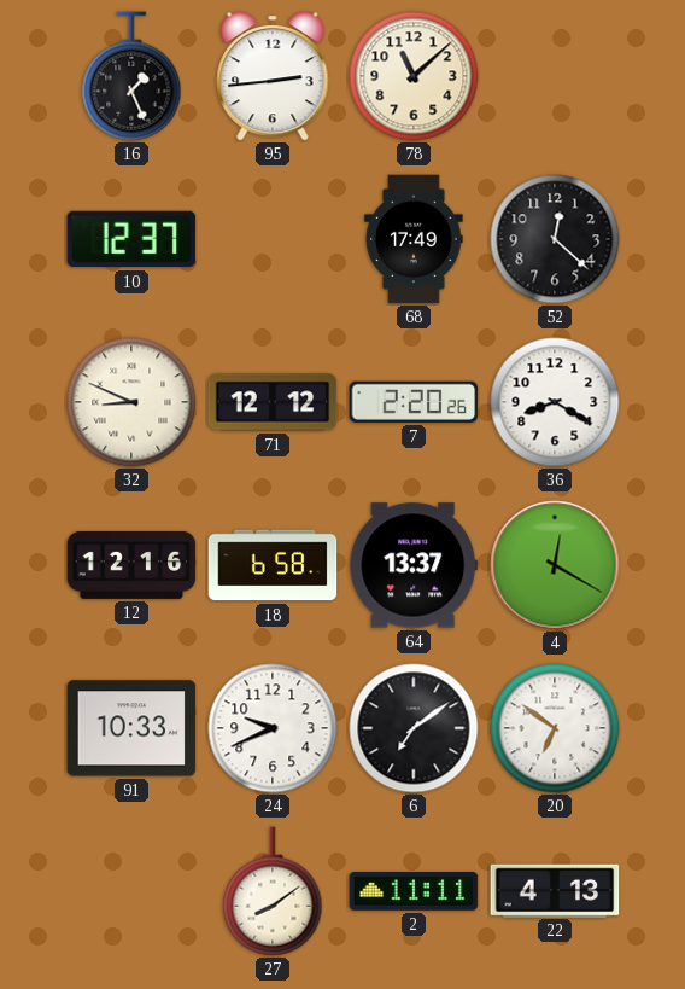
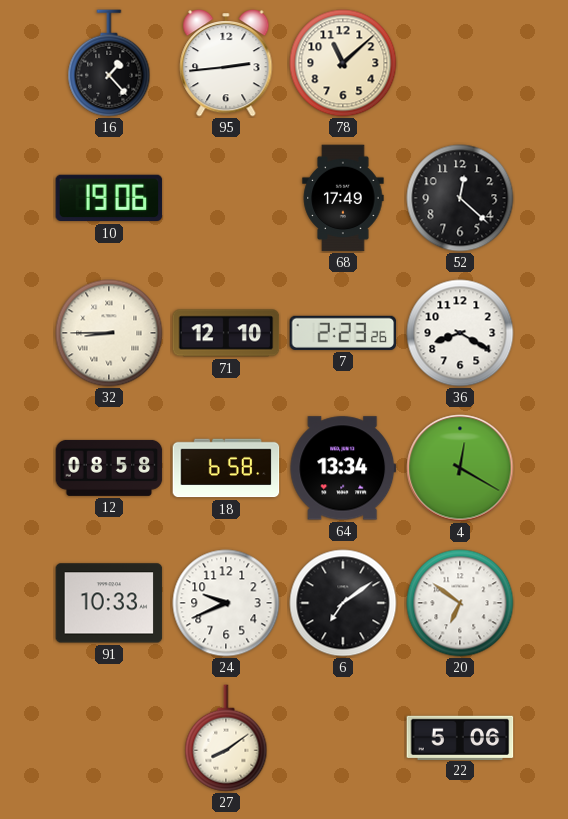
16: 1:26 -> 1:23 (109, 63)
10: 12:37 -> 19:06 (109, 198)
32: 8:49 -> 8:45 (109, 333)
71: 12:12 -> 12:10 (226, 333)
7: 2:20 -> 2:23 (343, 333)
12: 12:16 -> 08:58 (109, 468)
64: 13:37 -> 13:34 (343, 468)
2: 11:11 -> none (414, 891)
22: 4:13 -> 5:06 (460, 737)
